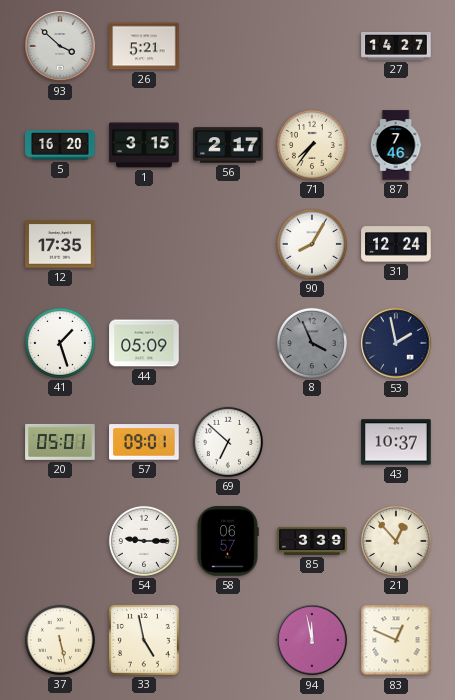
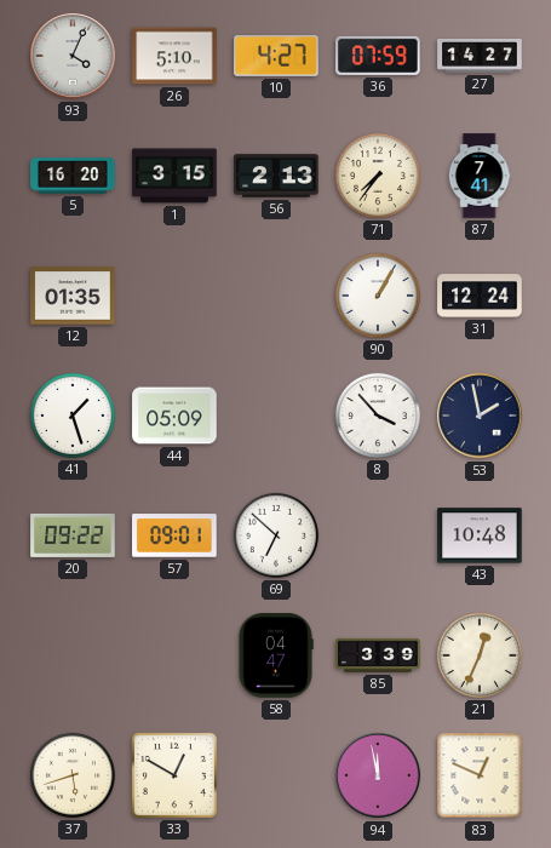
93: 3:52 -> 4:04 (73, 56)
26: 5:21 -> 5:10 (174, 56)
10: none -> 4:27 (276, 57)
36: none -> 07:59 (378, 56)
56: 2:17 -> 2:13 (276, 176)
87: 7:46 -> 7:41 (480, 176)
12: 17:35 -> 01:35 (73, 296)
90: 8:05 -> 1:05 (378, 296)
8: 3:56 -> 3:53 (378, 416)
8 dial: grey -> white (378, 416)
20: 05:01 -> 09:22 (73, 535)
43: 10:37 -> 10:48 (480, 535)
54: 9:15 -> none (144, 541)
58: 06:57 -> 04:47 (276, 655)
21: 12:53 -> 12:34 (480, 655)
37: 5:28 -> 5:42 (73, 775)
33: 4:58 -> 12:50 (174, 775)
